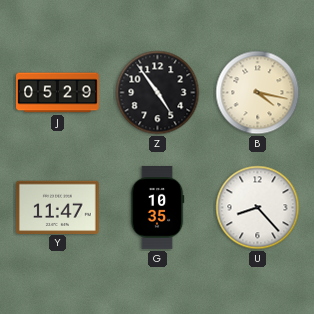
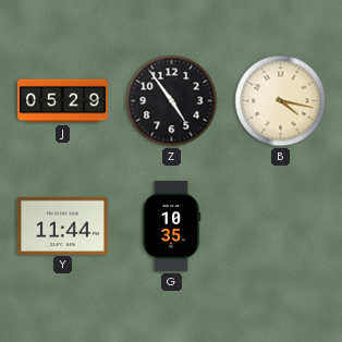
Y: 11:47 -> 11:44 (62, 225)
U: 8:23 -> none (258, 208)
